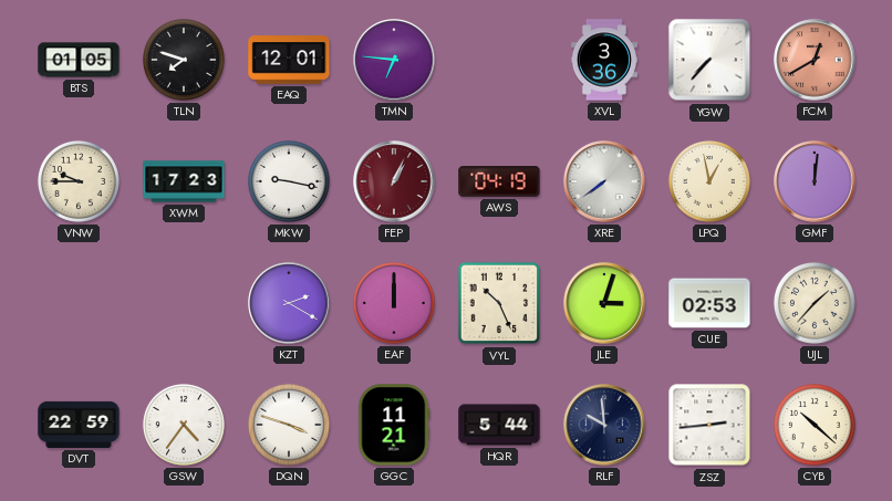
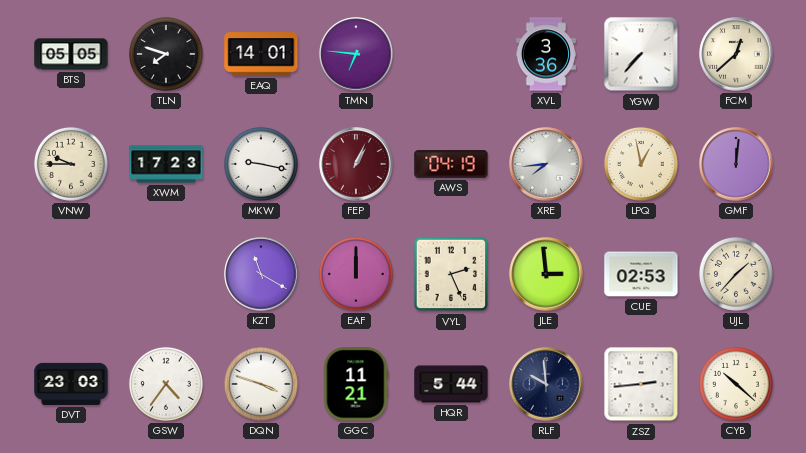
BTS: 01:05 -> 05:05 (71, 54)
EAQ: 12:01 -> 14:01 (261, 54)
FCM: 12:40 -> 12:38 (736, 54)
FCM dial: salmon -> cream (736, 54)
XRE: 7:39 -> 7:44 (546, 164)
KZT: 2:20 -> 11:20 (261, 274)
VYL: 10:26 -> 2:26 (451, 274)
JLE: 3:03 -> 2:59 (546, 274)
DVT: 22:59 -> 23:03 (71, 384)
